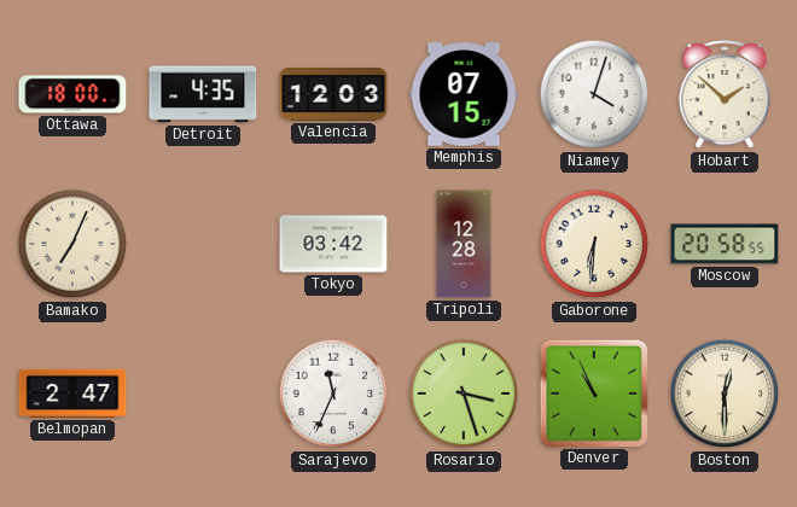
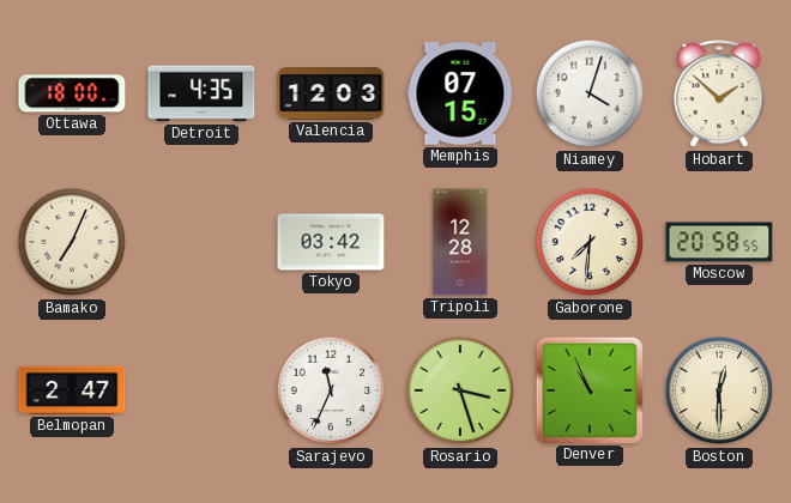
Gaborone: 6:31 -> 7:31 (590, 242)
